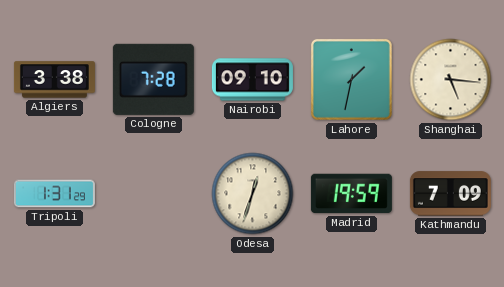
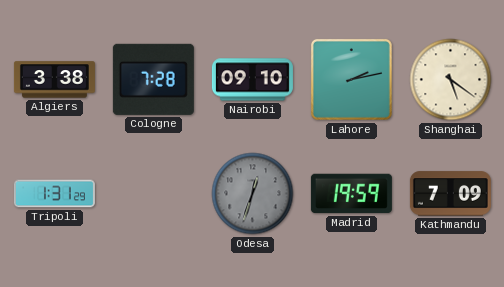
Lahore: 1:32 -> 2:13 (351, 79)
Shanghai: 5:16 -> 5:21 (451, 80)
Odesa dial: cream -> grey (253, 194)
